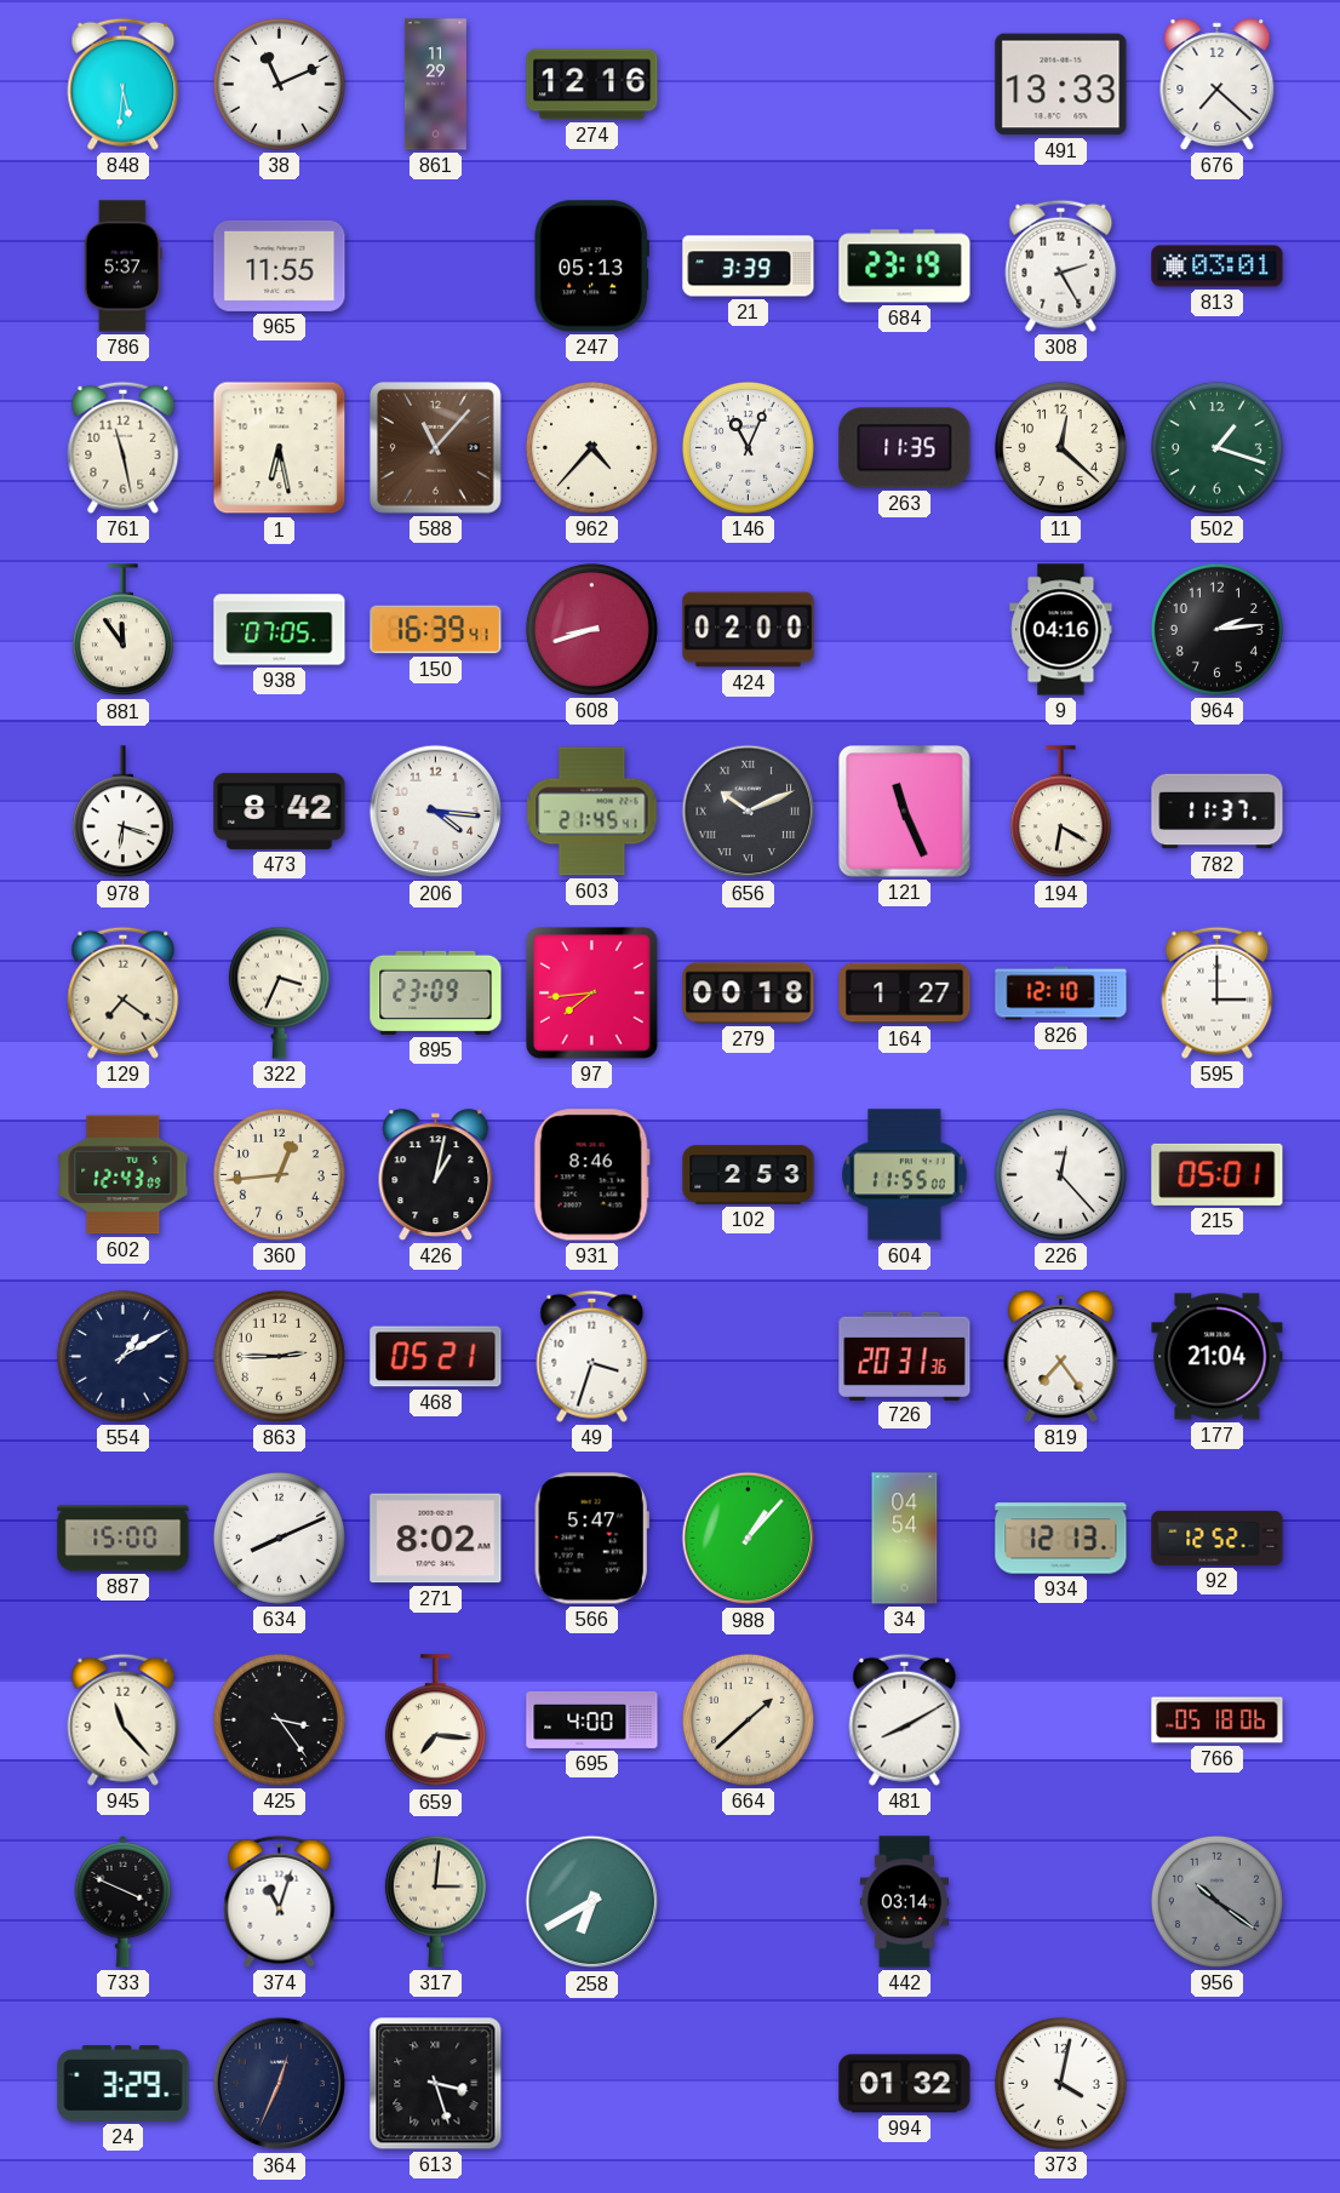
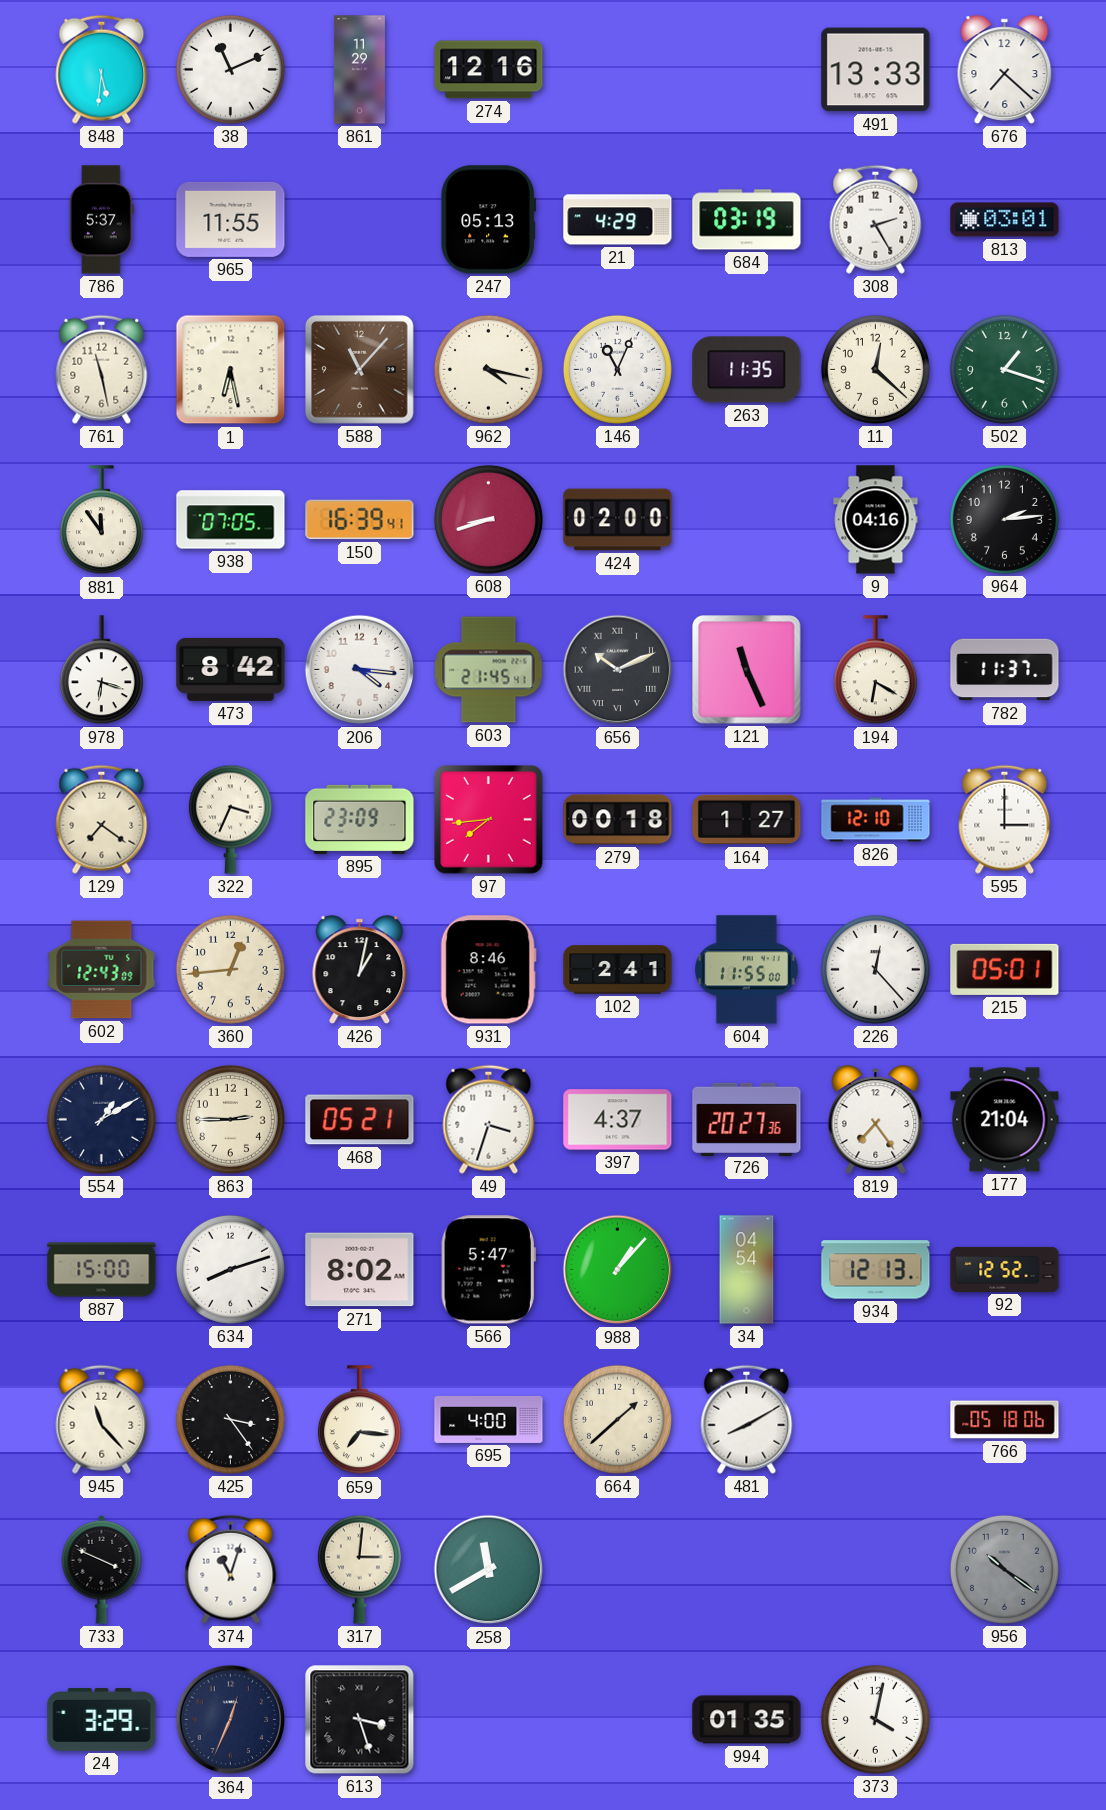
21: 3:39 -> 4:29 (618, 220)
684: 23:19 -> 03:19 (747, 220)
962: 4:37 -> 4:17 (488, 369)
102: 2:53 -> 2:41 (618, 970)
397: none -> 4:37 (618, 1120)
726: 20:31 -> 20:27 (747, 1119)
634: 8:11 -> 8:12 (230, 1269)
258: 6:40 -> 11:40 (489, 1570)
442: 03:14 -> none (905, 1902)
994: 01:32 -> 01:35 (747, 1720)
